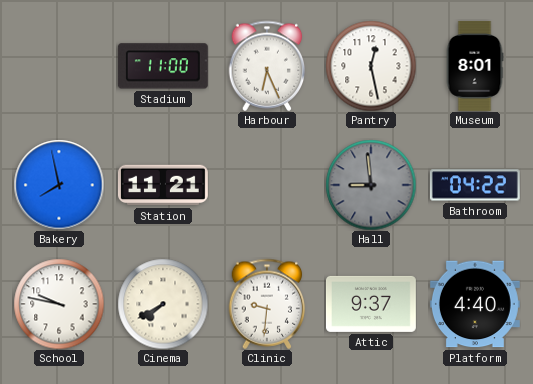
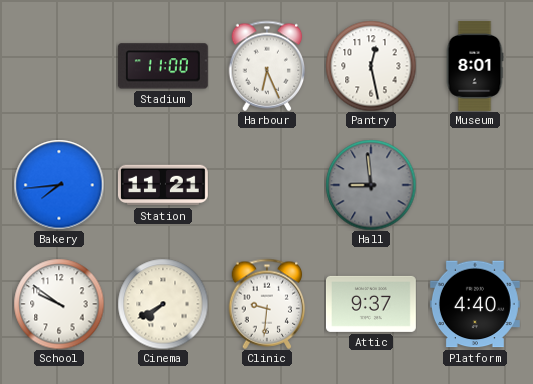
Bakery: 7:58 -> 7:44 (59, 185)
Bathroom: 04:22 -> none (475, 185)
School: 9:47 -> 9:51 (59, 304)
